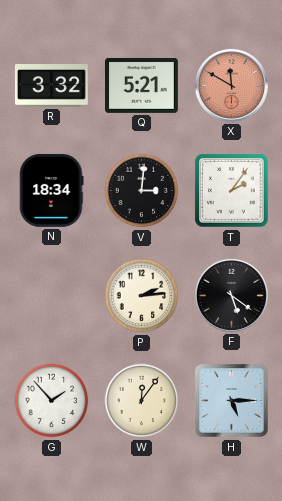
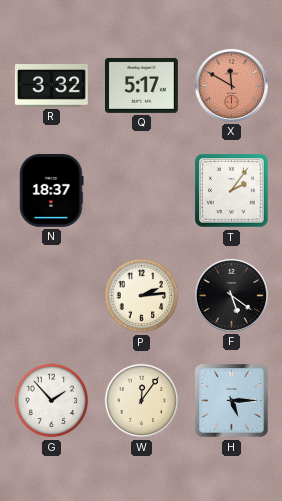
Q: 5:21 -> 5:17 (142, 85)
N: 18:34 -> 18:37 (52, 190)
V: 3:01 -> none (142, 191)
